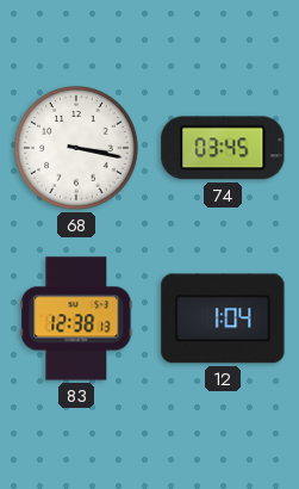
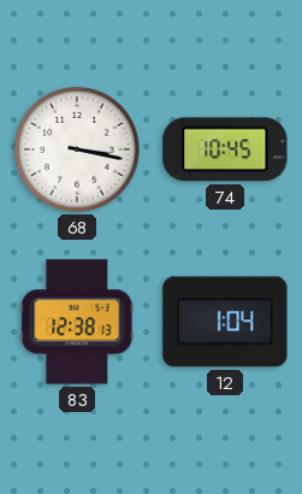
74: 03:45 -> 10:45 (225, 149)
